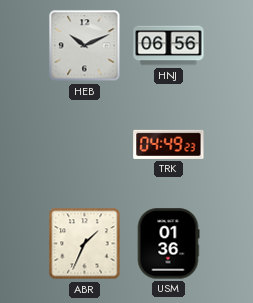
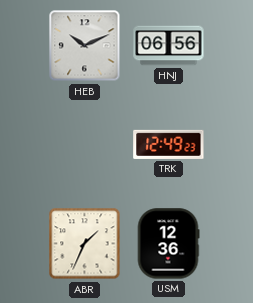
TRK: 04:49 -> 12:49 (169, 144)
USM: 01:36 -> 12:36 (168, 244)
